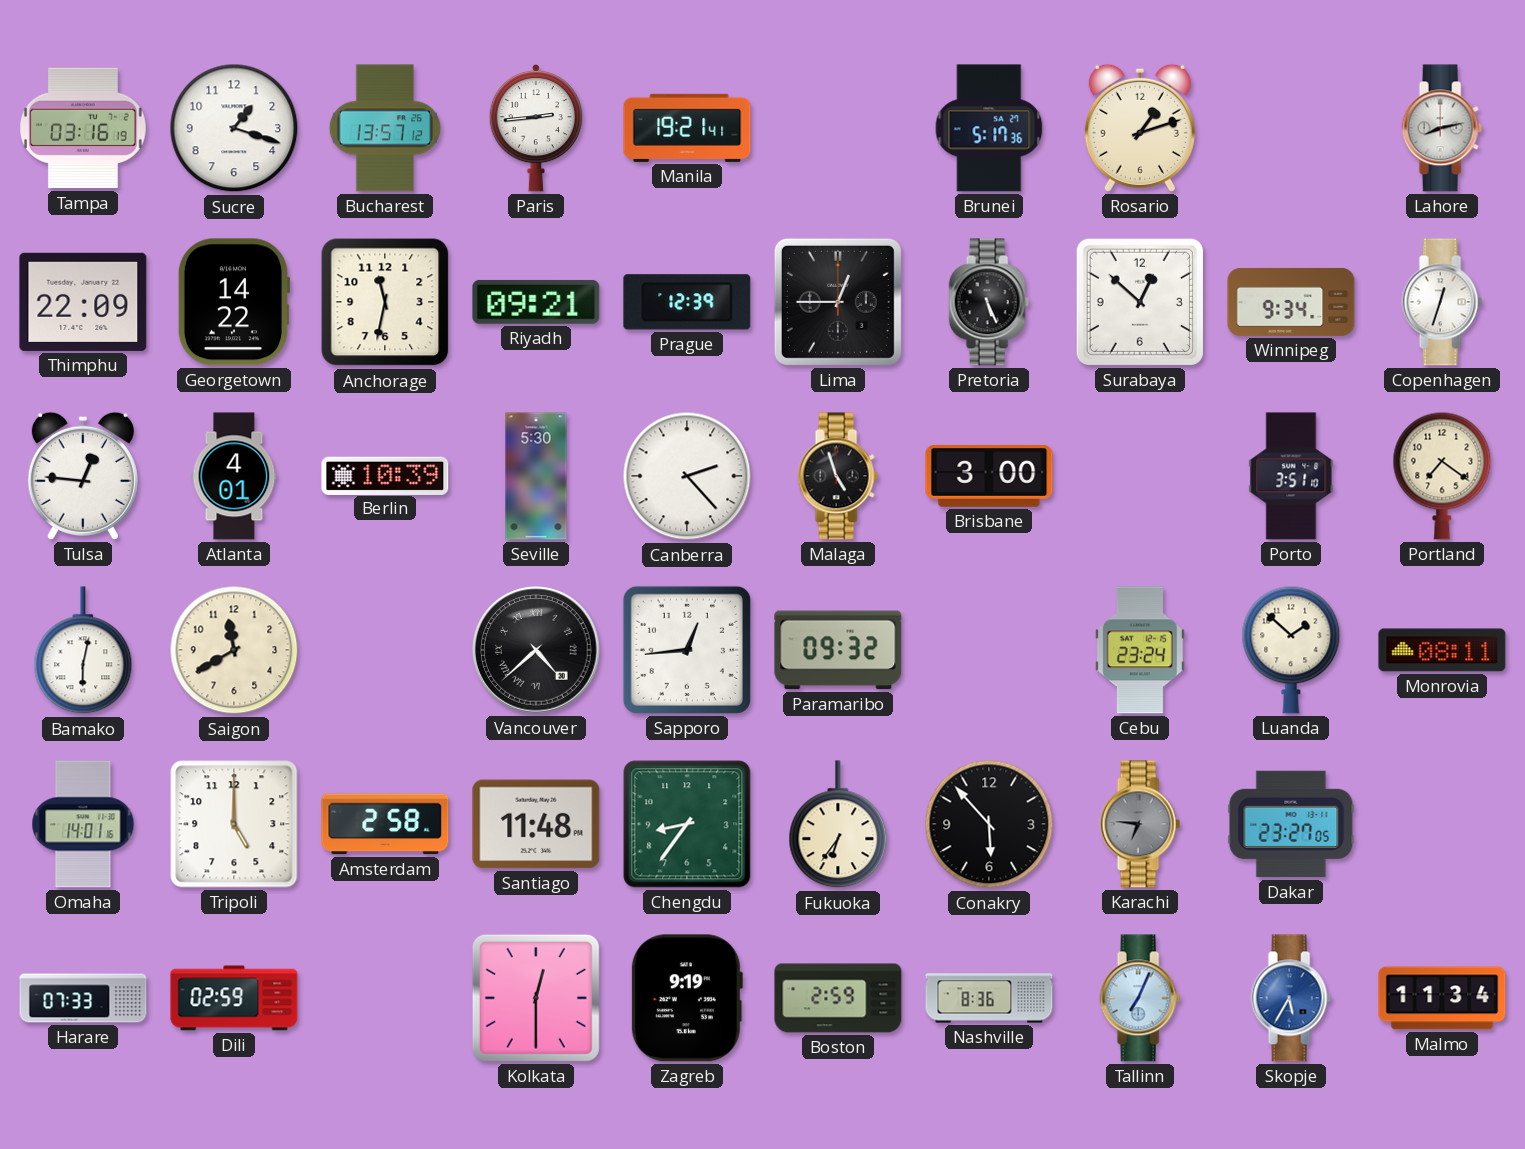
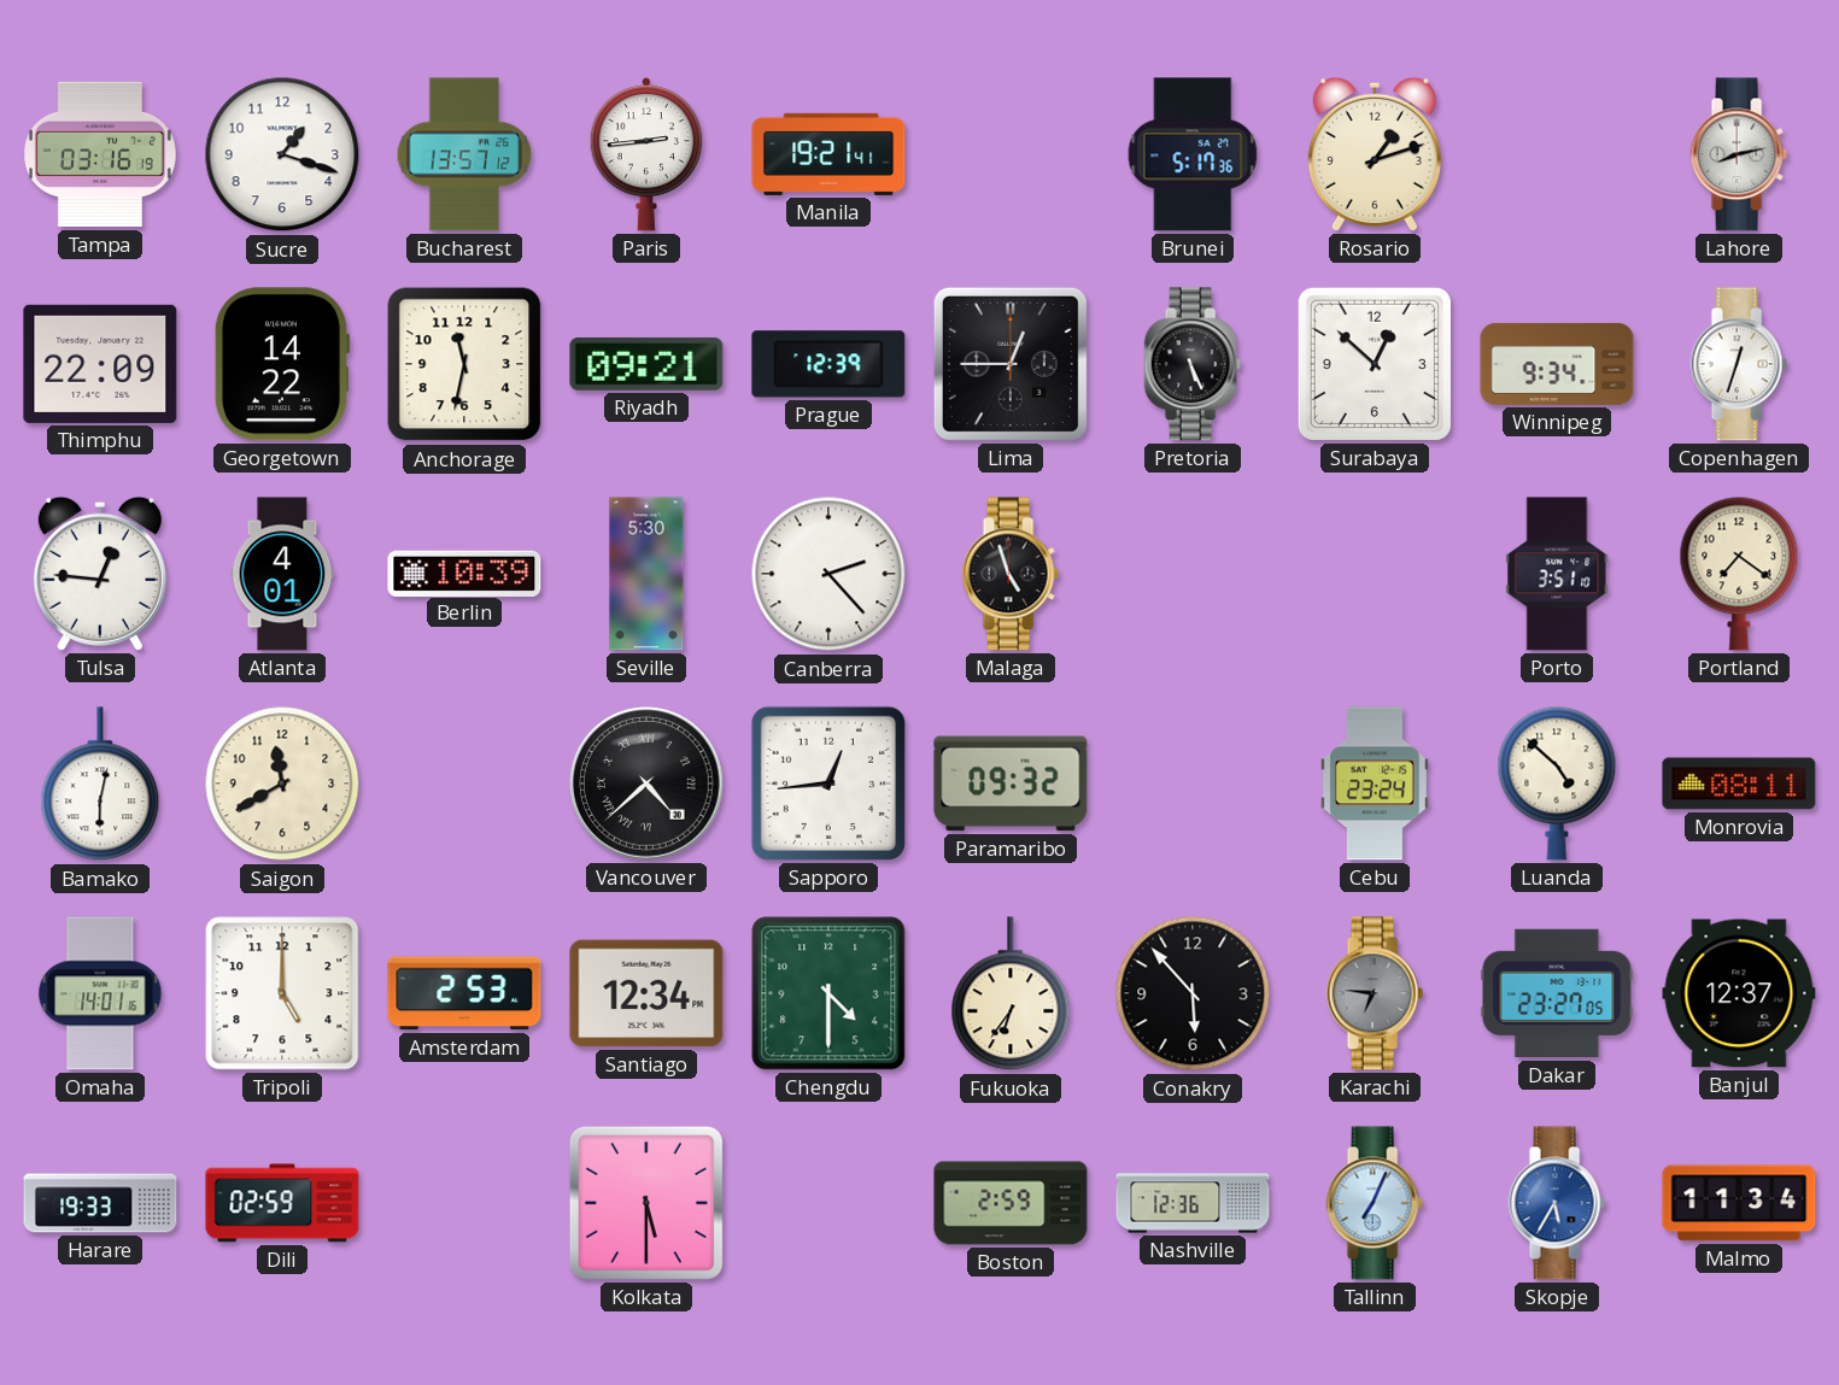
Brisbane: 3:00 -> none (989, 477)
Luanda: 1:52 -> 4:52 (1557, 784)
Amsterdam: 2:58 -> 2:53 (464, 993)
Santiago: 11:48 -> 12:34 (646, 993)
Chengdu: 8:36 -> 4:30 (828, 993)
Banjul: none -> 12:37 (1739, 993)
Harare: 07:33 -> 19:33 (100, 1203)
Kolkata: 12:30 -> 5:30 (646, 1203)
Zagreb: 9:19 -> none (686, 998)
Nashville: 8:36 -> 12:36 (1193, 1203)
